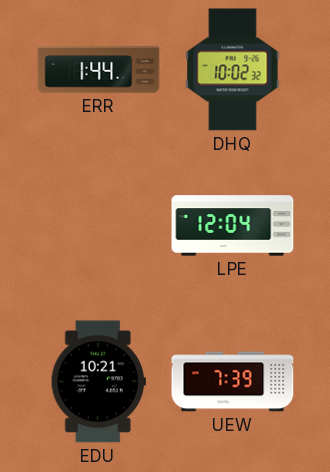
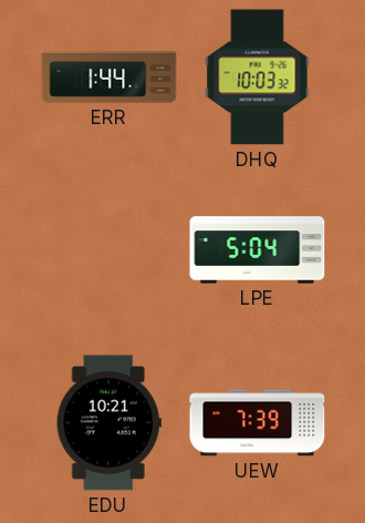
DHQ: 10:02 -> 10:03 (258, 78)
LPE: 12:04 -> 5:04 (258, 250)
